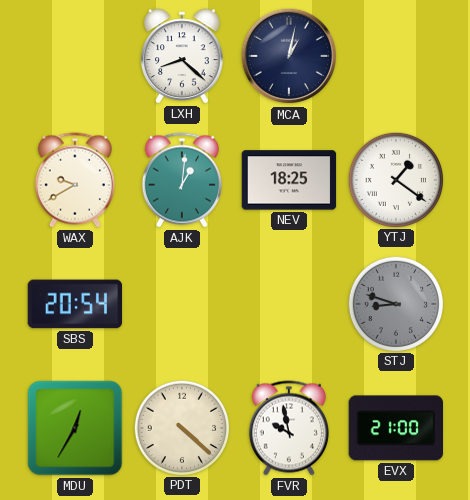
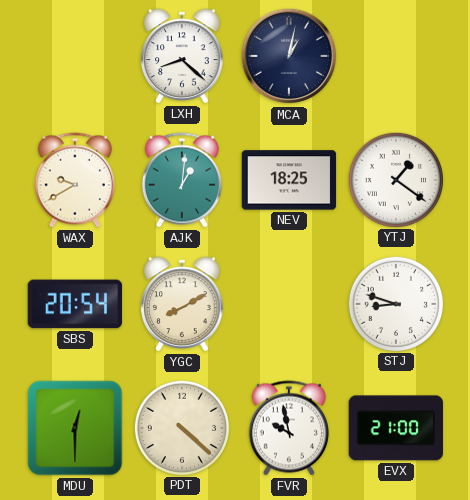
YGC: none -> 8:10 (182, 304)
STJ dial: grey -> white (395, 303)
MDU: 12:35 -> 12:30 (75, 428)
